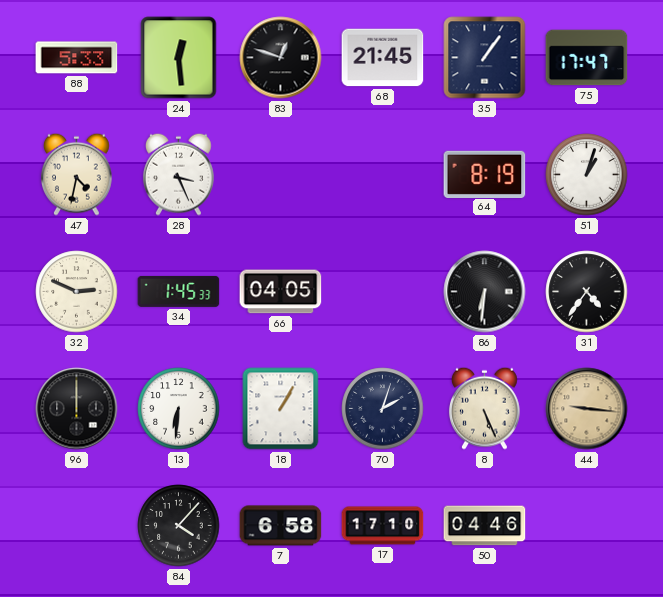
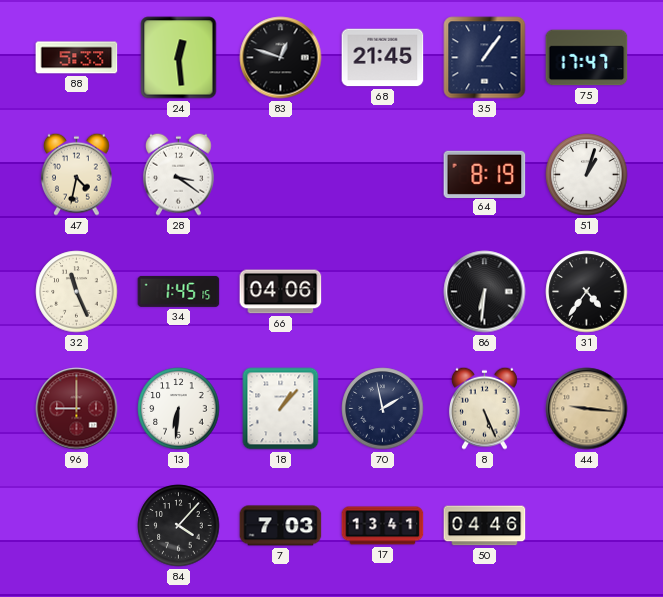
28: 3:26 -> 3:21 (178, 174)
32: 2:49 -> 11:26 (77, 292)
34: 1:45:33 -> 1:45:15 (179, 291)
66: 04:05 -> 04:06 (281, 292)
96: 12:00 -> 9:00 (77, 409)
96 dial: black -> burgundy (77, 409)
18: 1:05 -> 1:07 (281, 409)
70: 2:03 -> 1:58 (383, 409)
7: 6:58 -> 7:03 (281, 526)
17: 17:10 -> 13:41 (383, 526)
